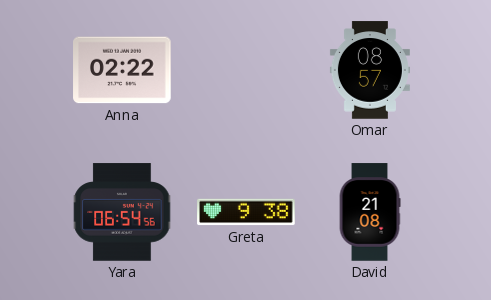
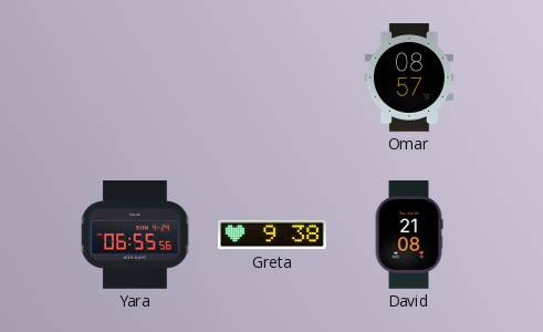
Anna: 02:22 -> none (122, 70)
Yara: 06:54 -> 06:55 (135, 235)
